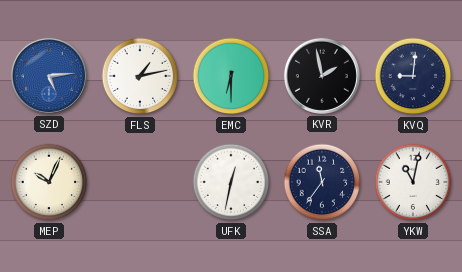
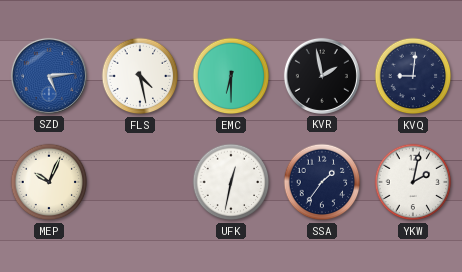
FLS: 1:13 -> 4:28 (140, 76)
SSA: 11:36 -> 1:36 (322, 182)
YKW: 11:02 -> 2:02 (413, 182)
